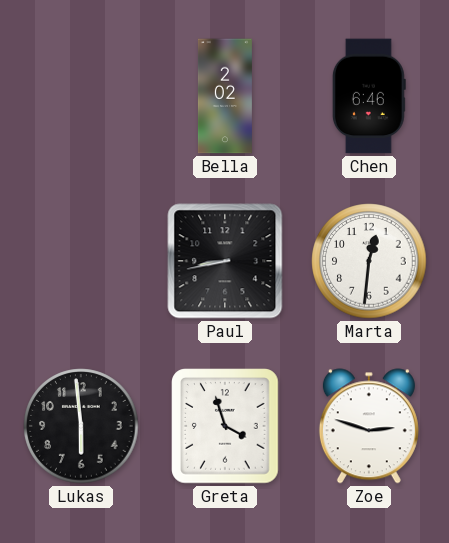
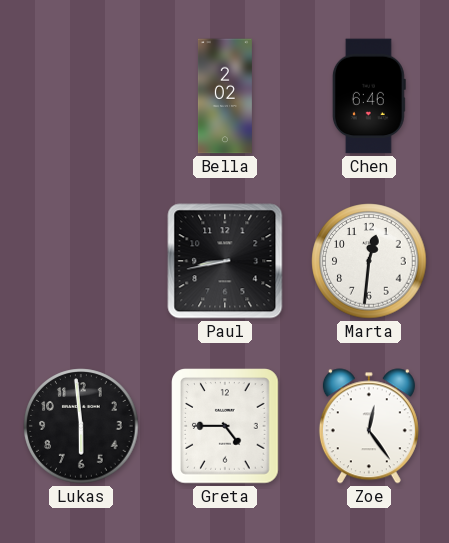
Greta: 3:57 -> 4:45 (225, 426)
Zoe: 2:48 -> 12:24 (369, 426)
